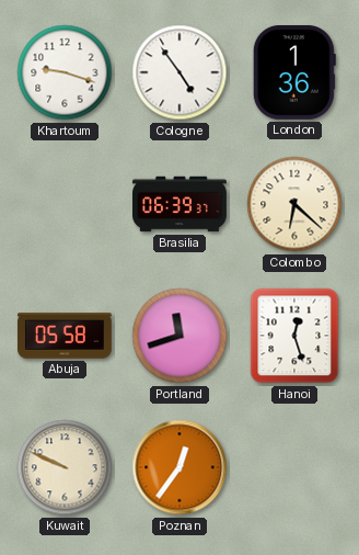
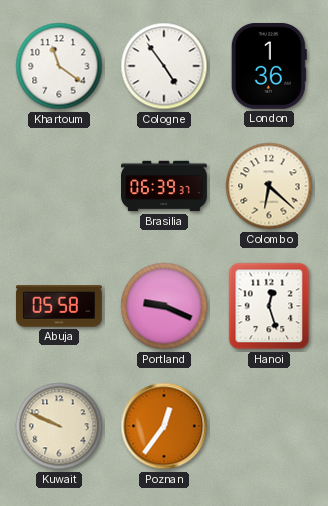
Khartoum: 9:18 -> 11:21 (59, 66)
Portland: 11:42 -> 9:19 (164, 306)
